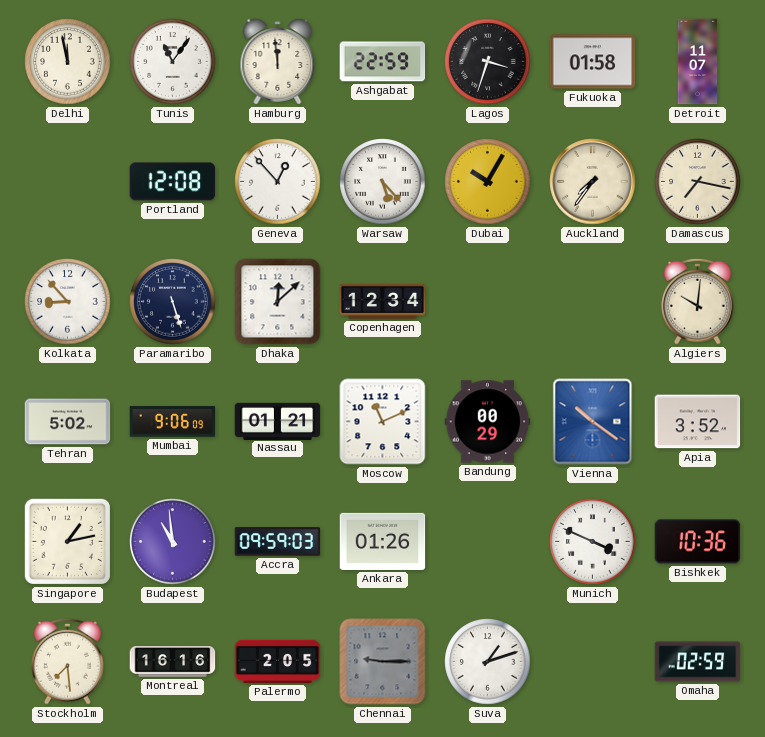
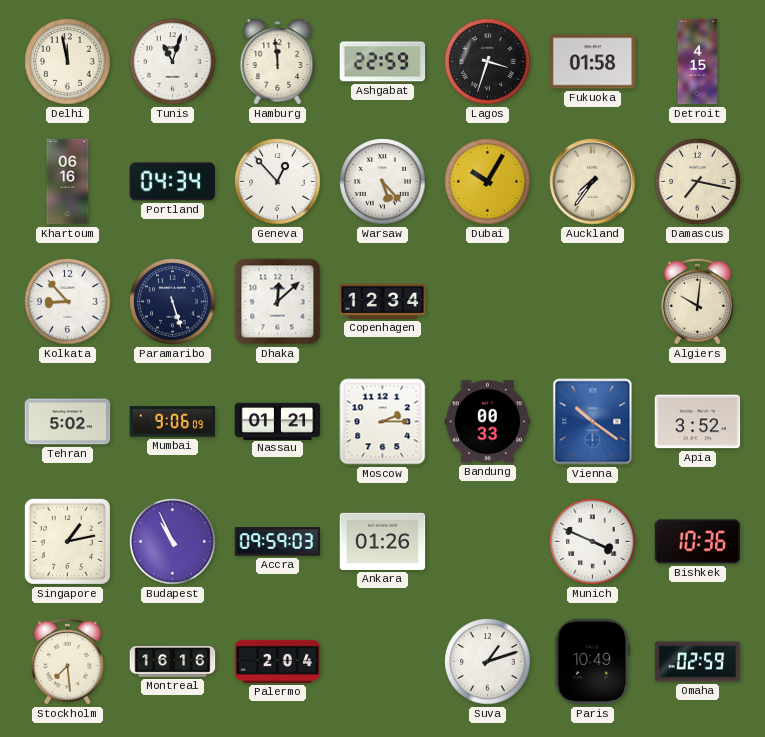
Tunis: 11:06 -> 11:03 (173, 62)
Detroit: 11:07 -> 4:15 (698, 62)
Khartoum: none -> 06:16 (68, 182)
Portland: 12:08 -> 04:34 (173, 182)
Moscow: 11:11 -> 2:15 (383, 422)
Bandung: 00:29 -> 00:33 (488, 422)
Budapest: 10:59 -> 10:56 (173, 542)
Palermo: 2:05 -> 2:04 (278, 661)
Chennai: 9:15 -> none (383, 662)
Paris: none -> 10:49 (593, 662)
